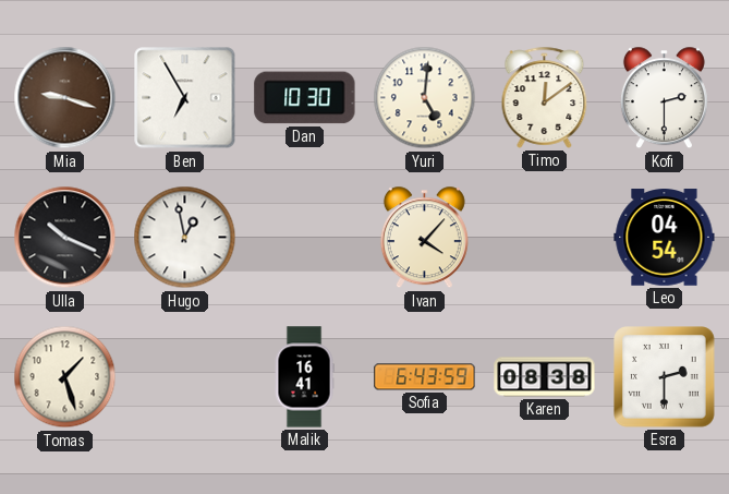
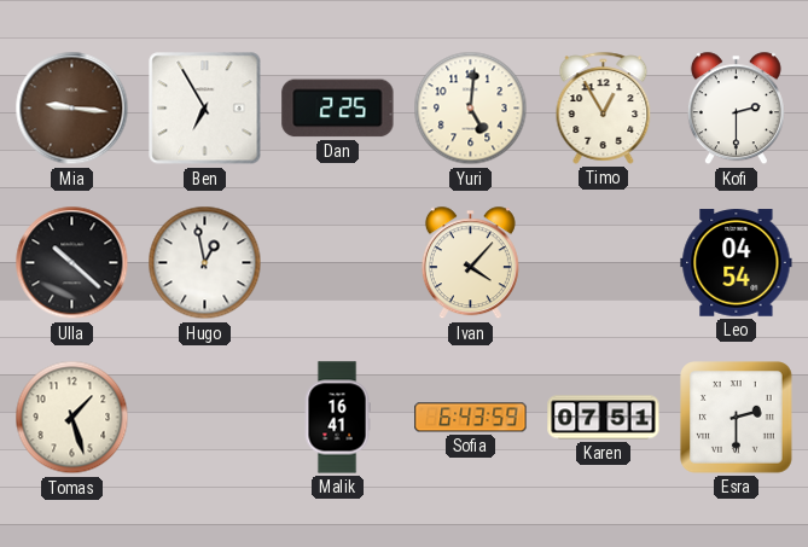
Mia: 9:18 -> 9:16 (72, 109)
Dan: 10:30 -> 2:25 (338, 109)
Timo: 12:09 -> 12:55 (604, 107)
Ulla: 10:19 -> 10:22 (72, 263)
Karen: 08:38 -> 07:51 (604, 418)
